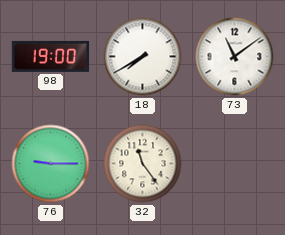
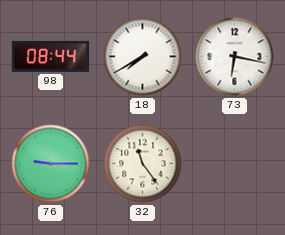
98: 19:00 -> 08:44 (51, 56)
73: 11:09 -> 6:17 (235, 57)
